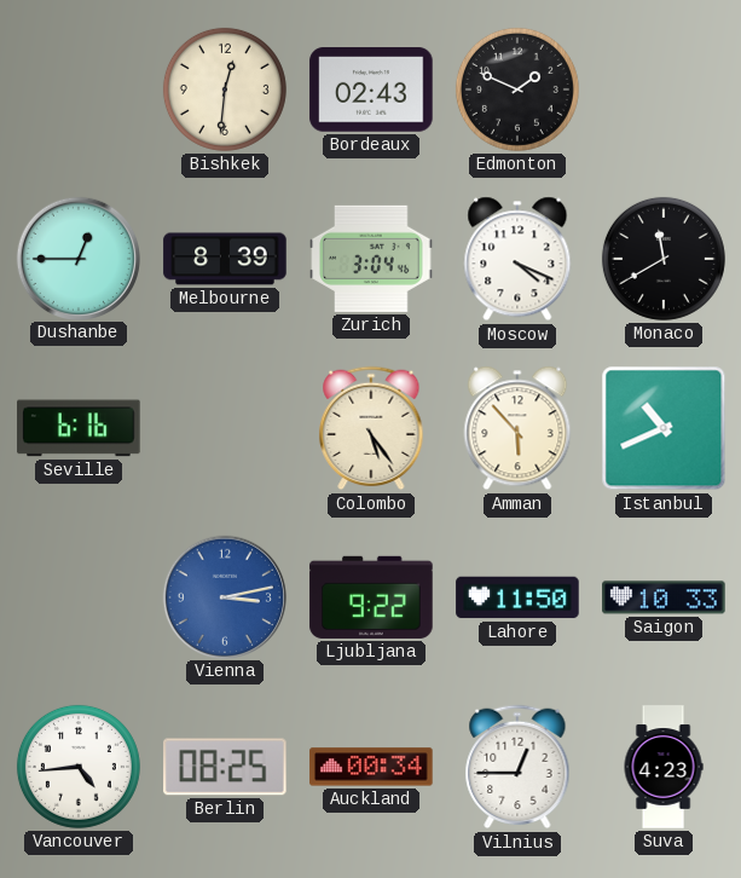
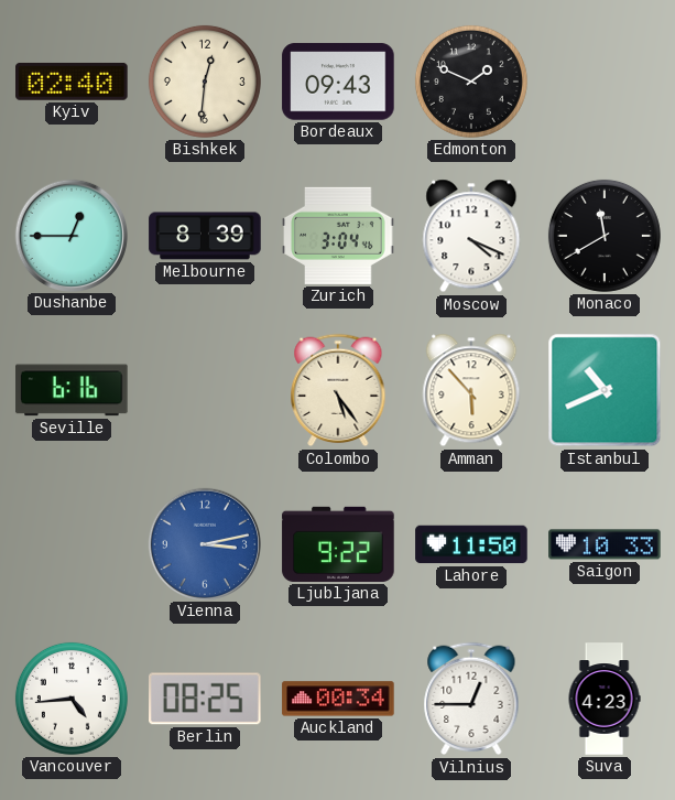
Kyiv: none -> 02:40 (72, 82)
Bordeaux: 02:43 -> 09:43 (338, 82)
